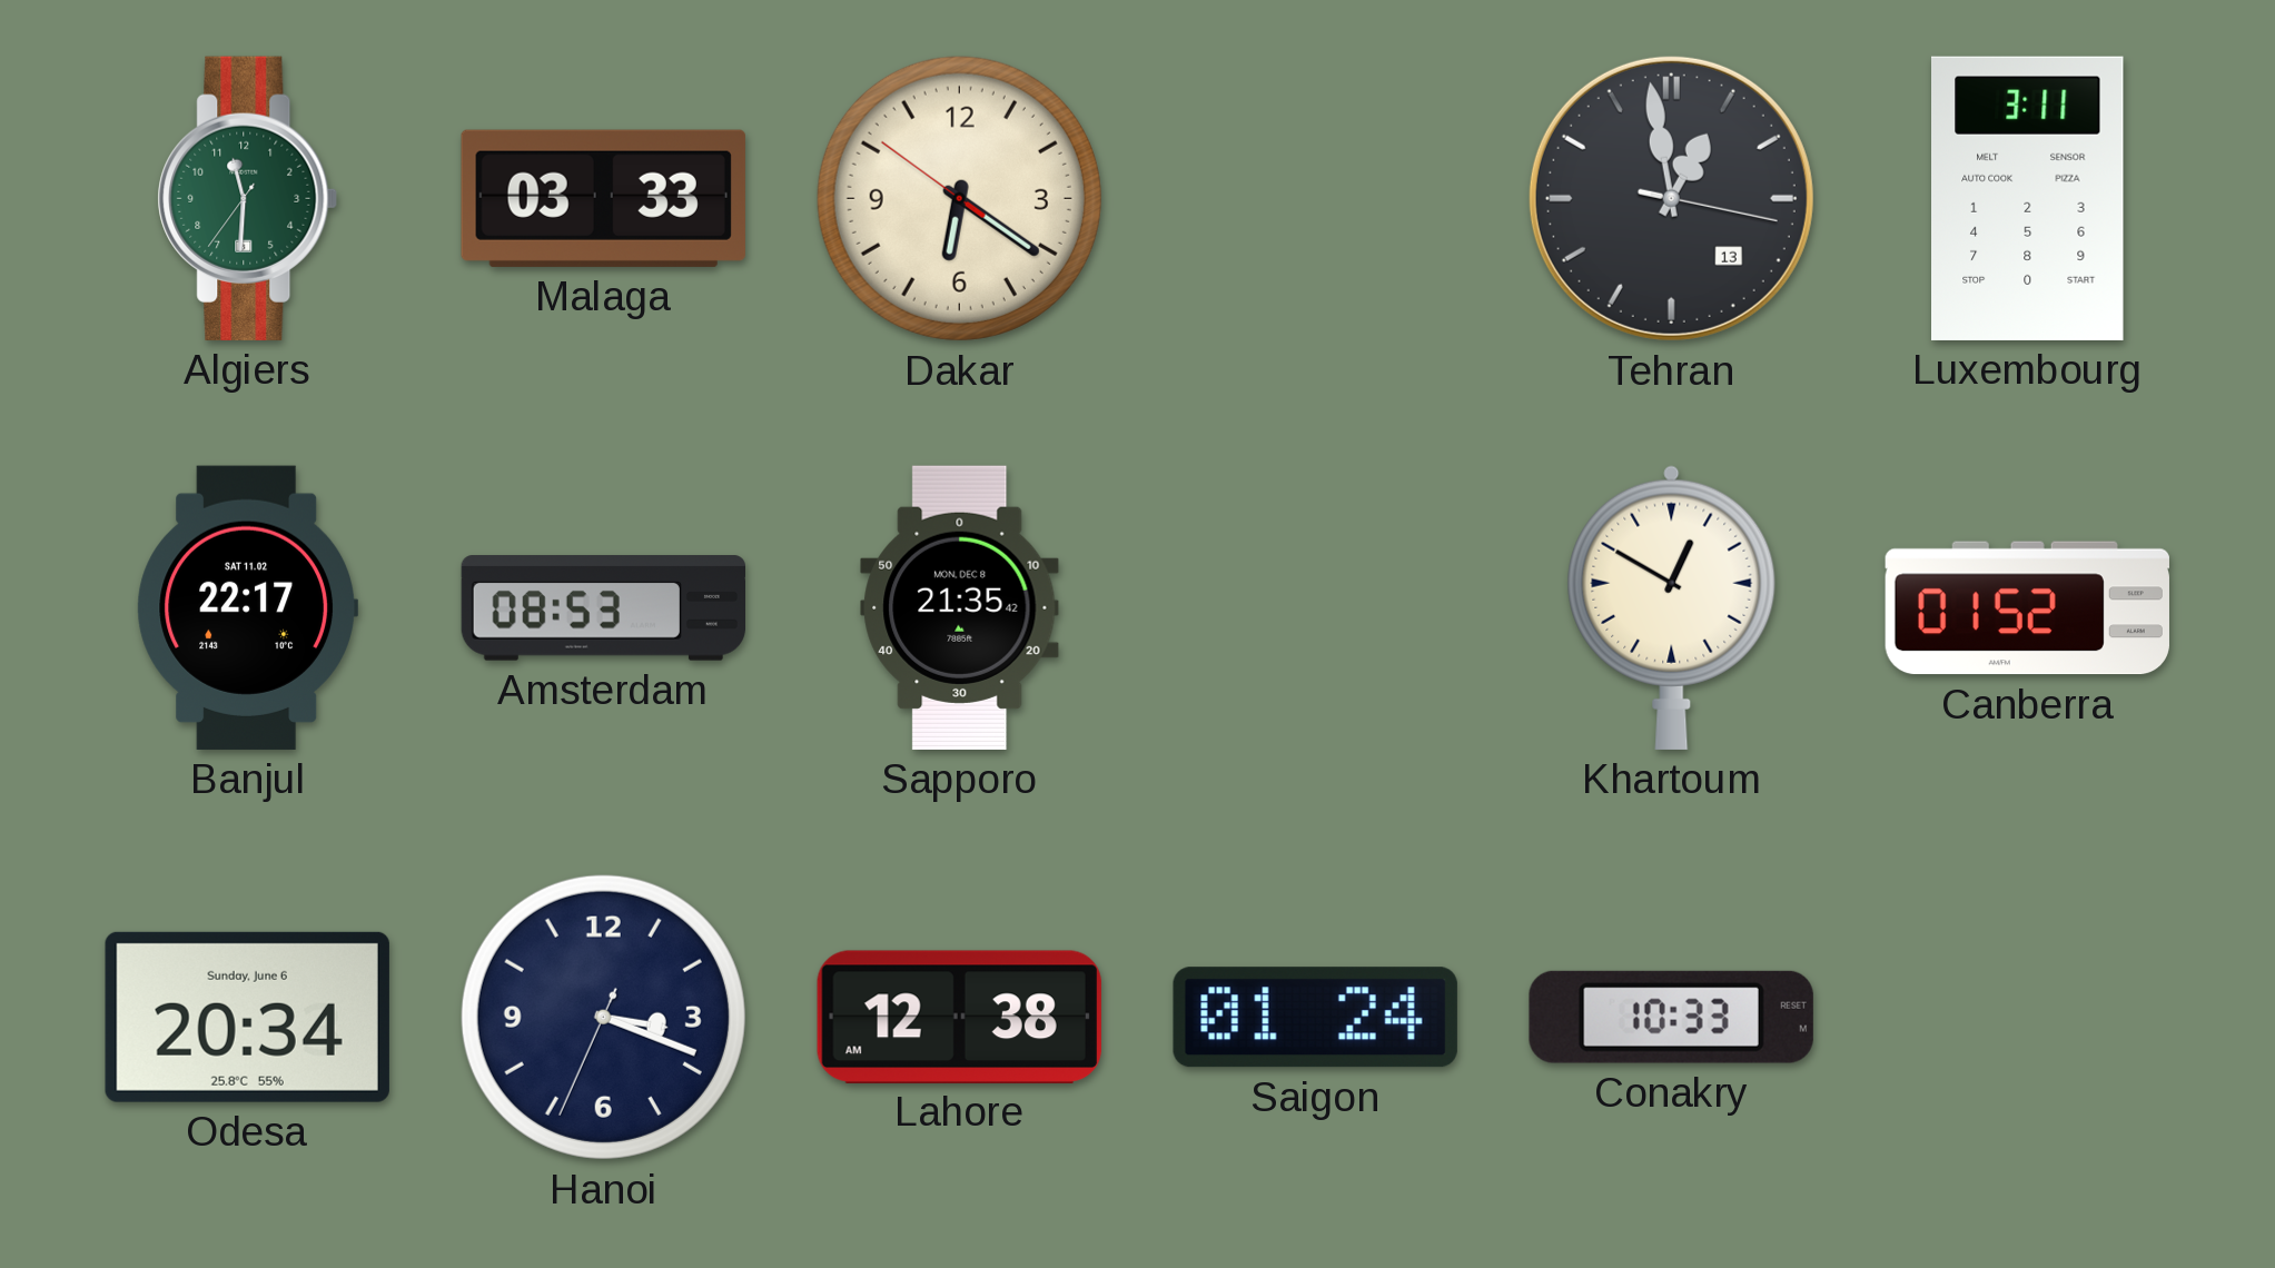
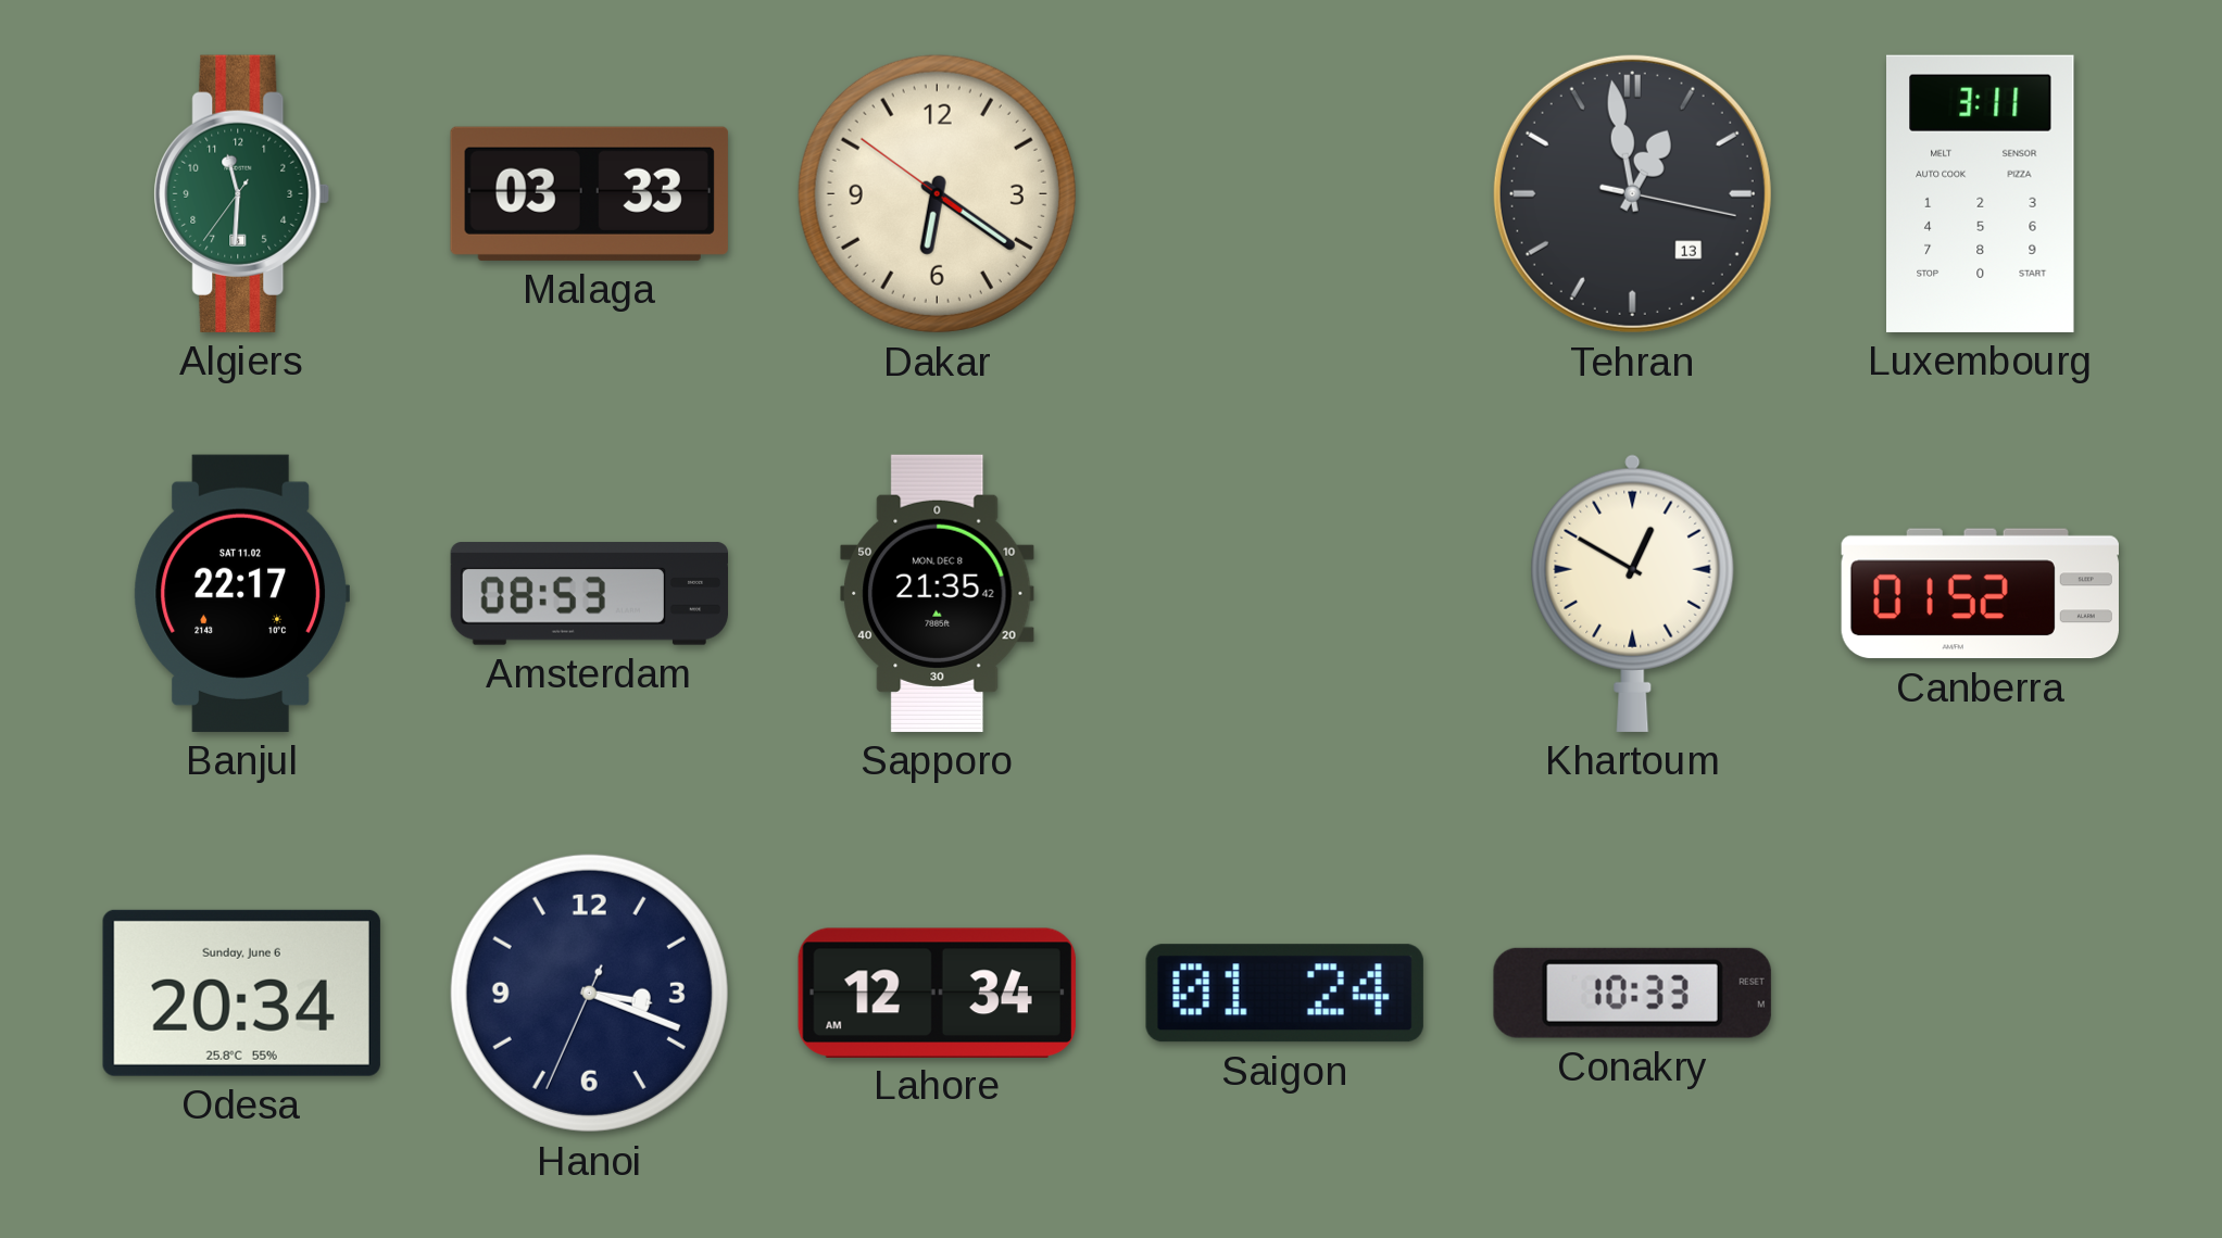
Lahore: 12:38 -> 12:34 (937, 993)
